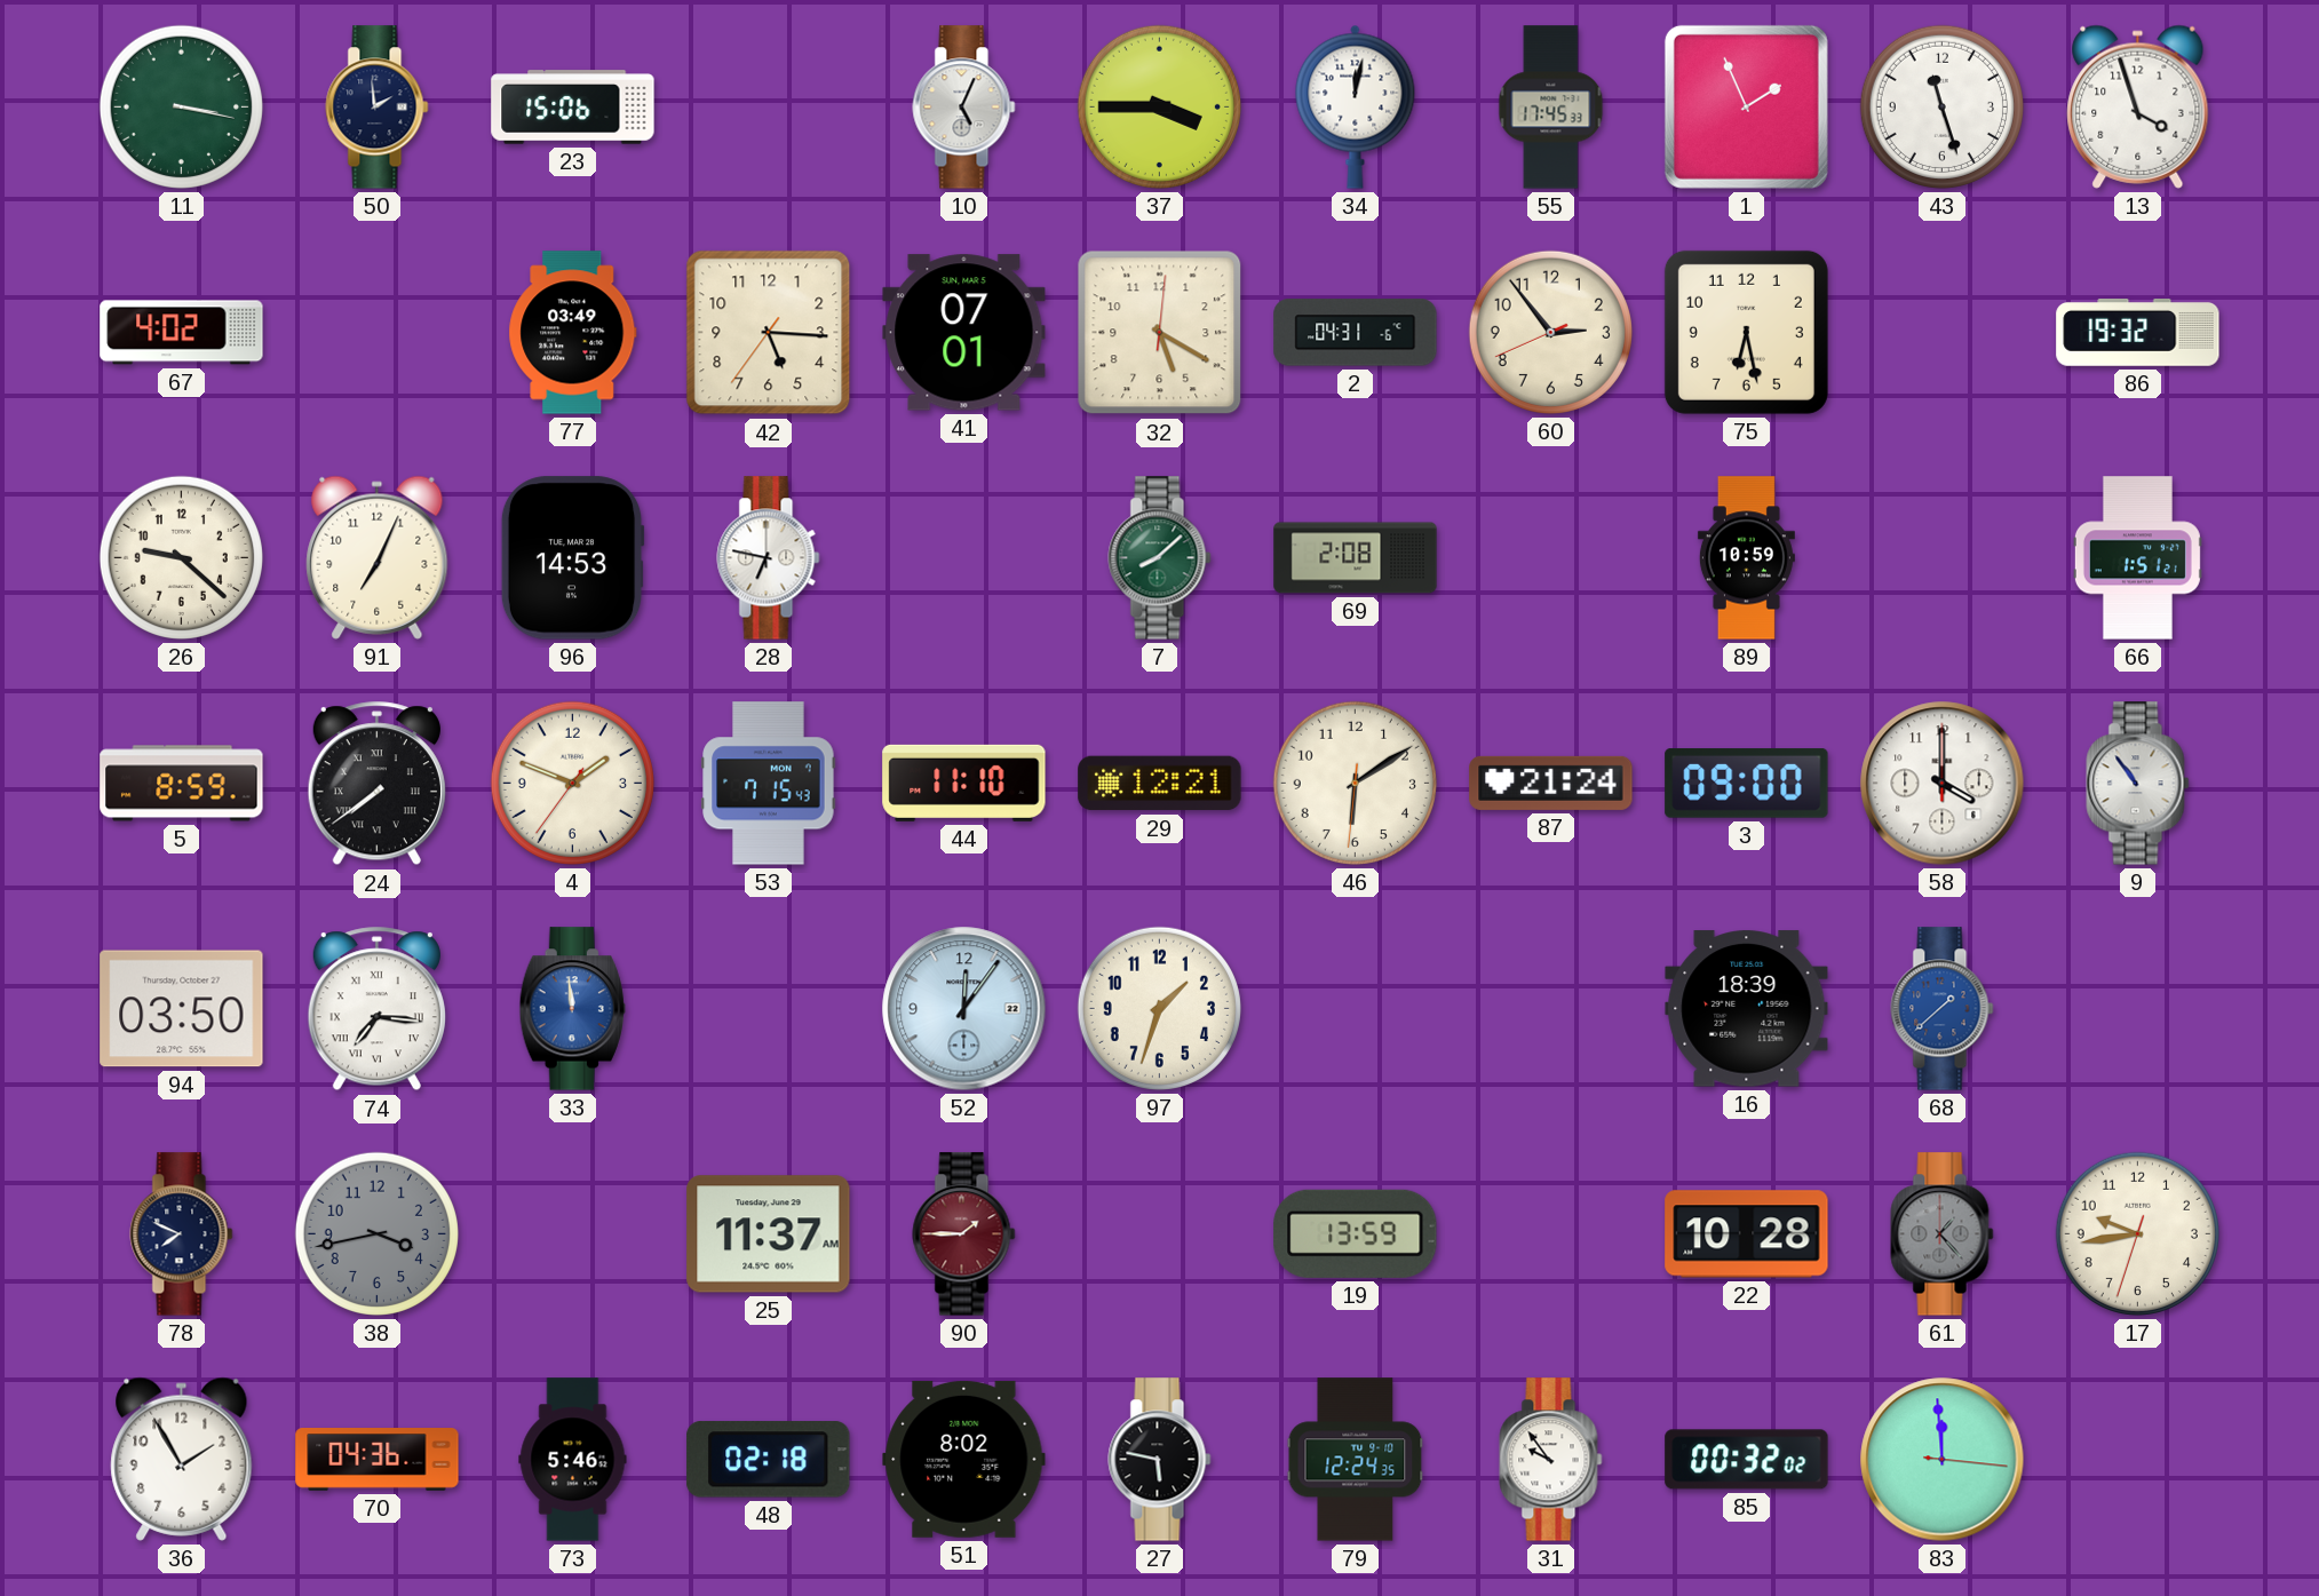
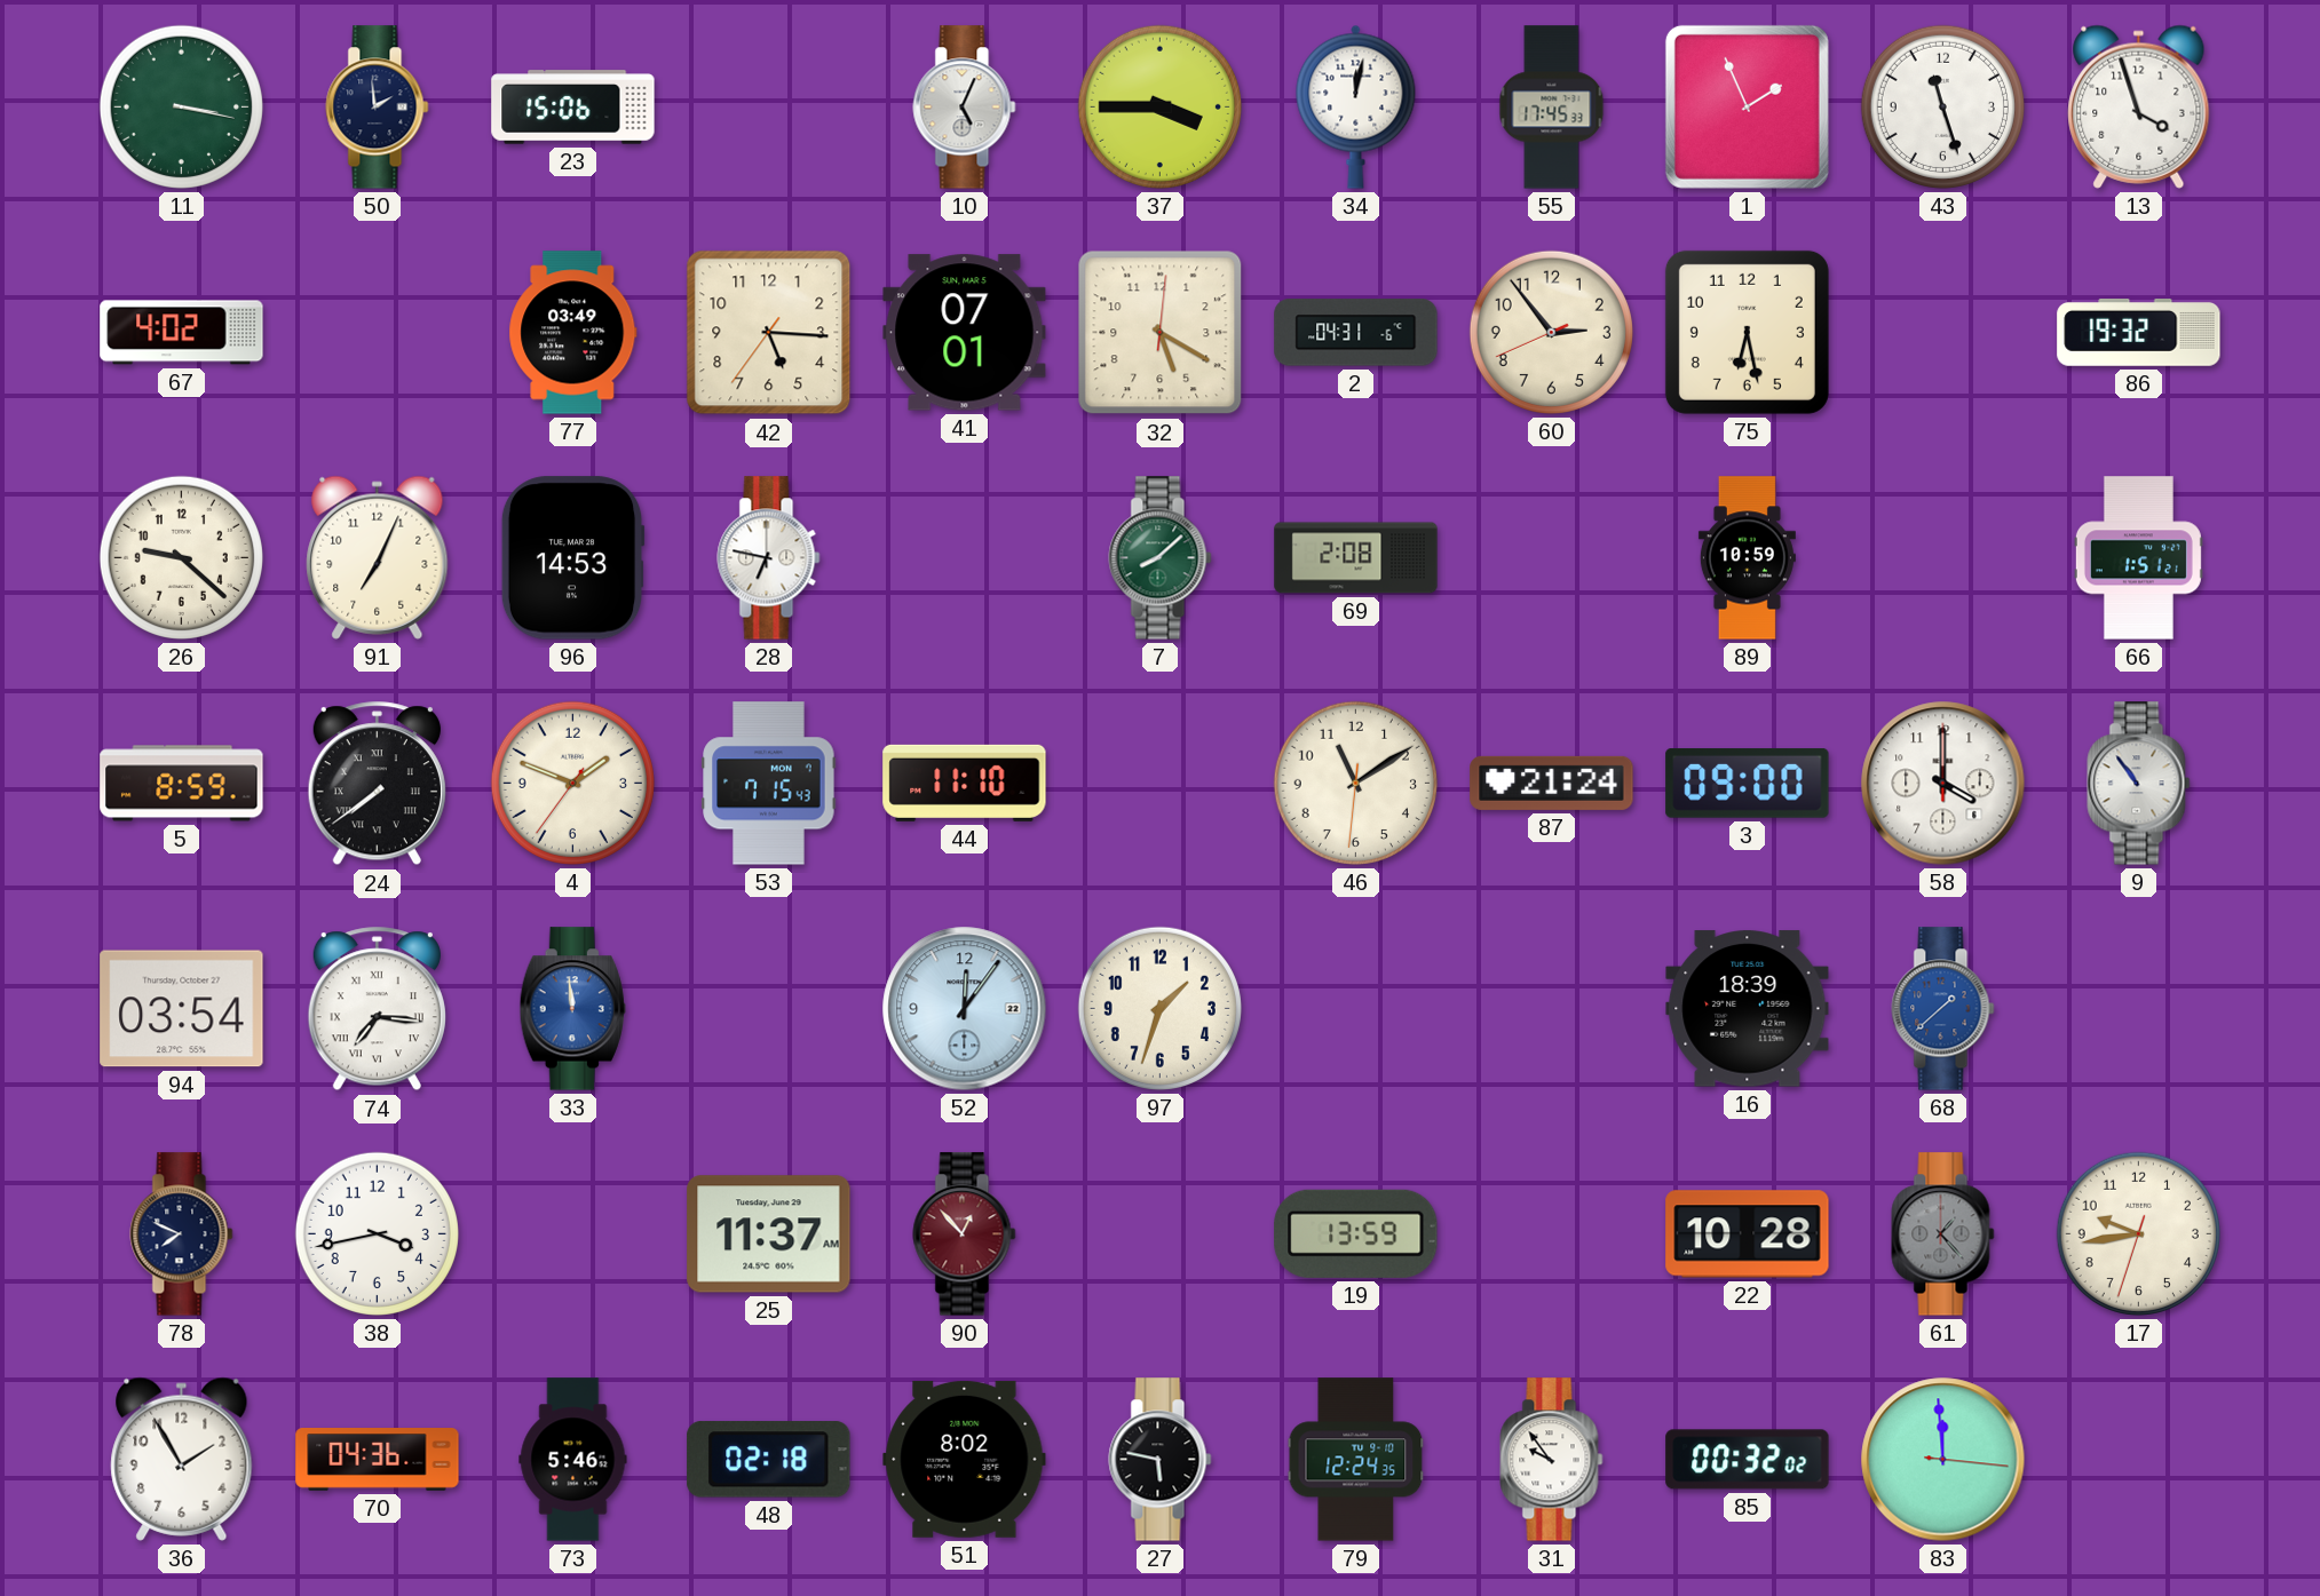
29: 12:21 -> none (1160, 784)
46: 6:09 -> 11:09 (1355, 783)
94: 03:50 -> 03:54 (182, 1009)
38 dial: grey -> white (377, 1233)
90: 1:45 -> 12:53 (965, 1234)
